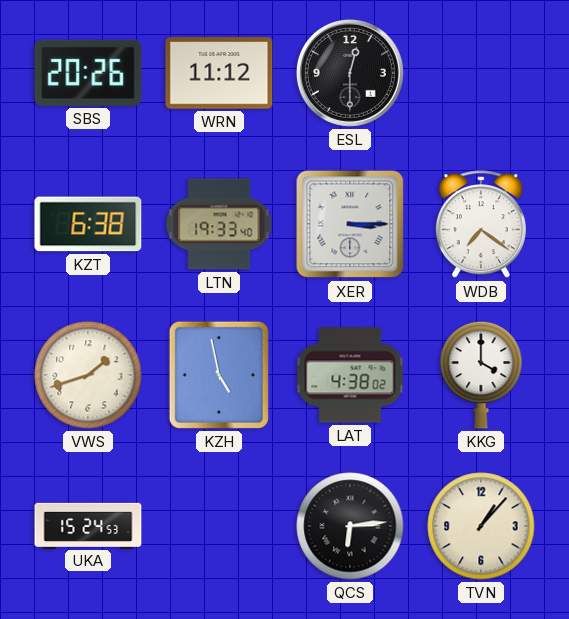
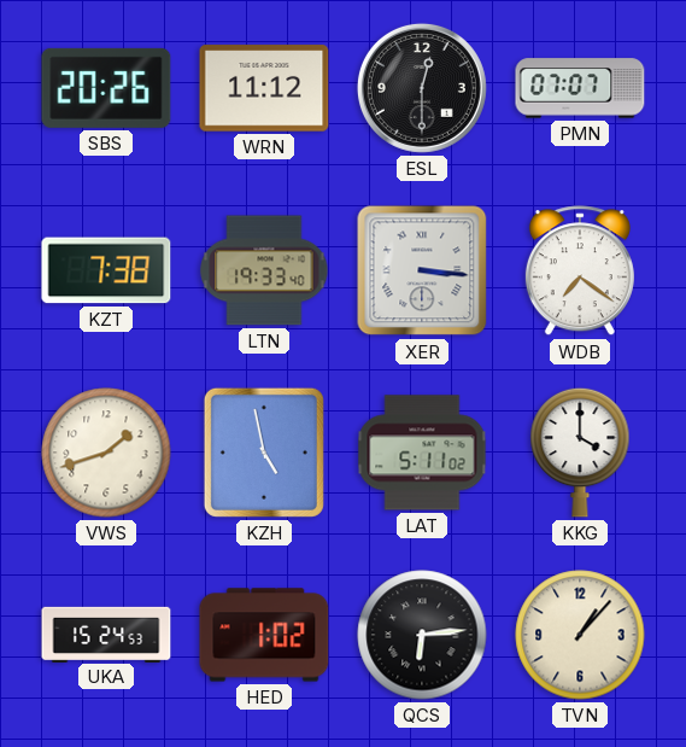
PMN: none -> 07:07 (580, 88)
KZT: 6:38 -> 7:38 (106, 270)
XER: 3:15 -> 3:16 (422, 270)
LAT: 4:38 -> 5:11 (422, 453)
HED: none -> 1:02 (264, 635)
